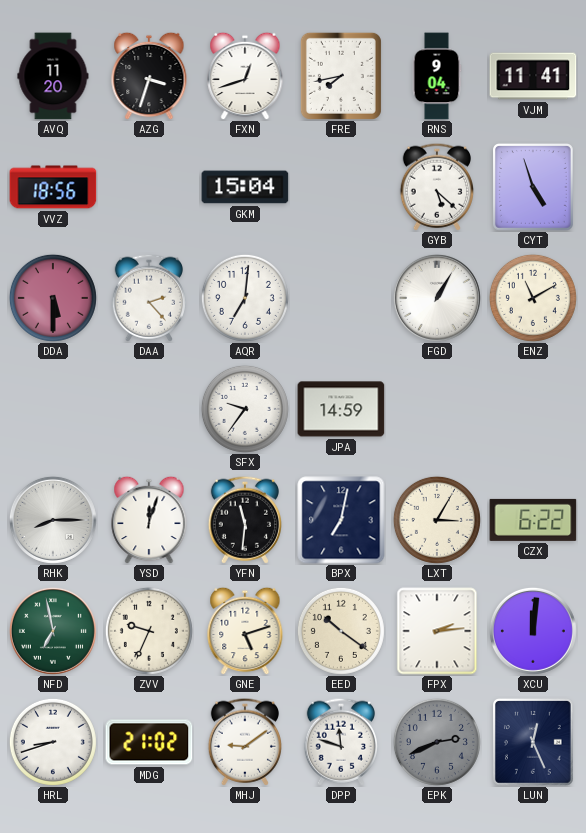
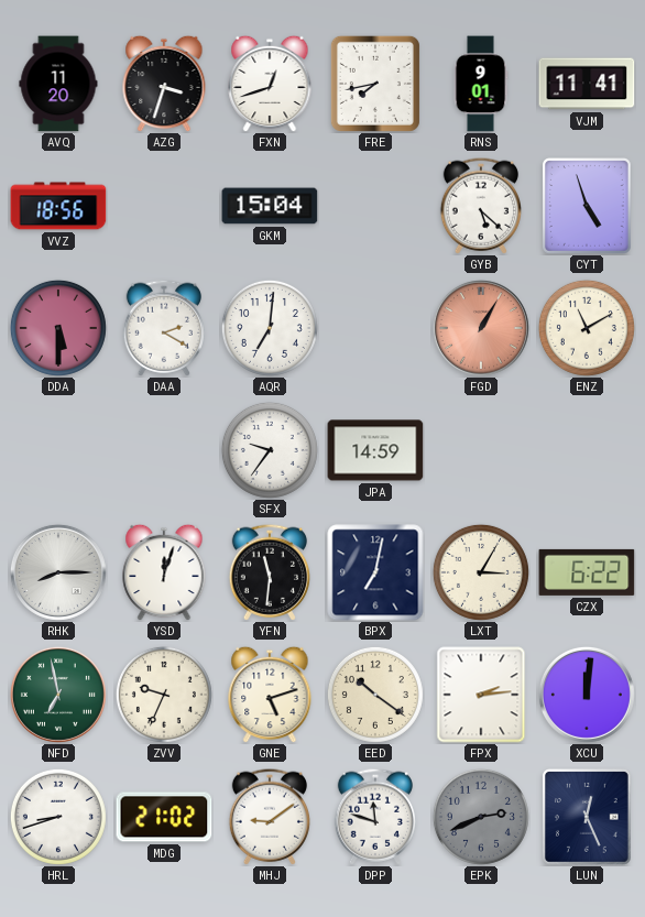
RNS: 9:04 -> 9:01 (481, 84)
DAA: 2:23 -> 2:20 (163, 328)
FGD dial: white -> salmon (481, 328)
